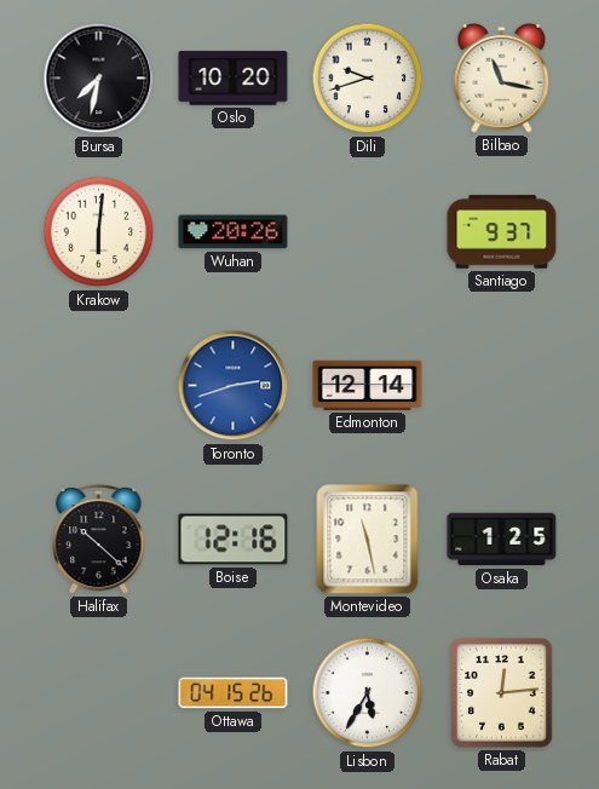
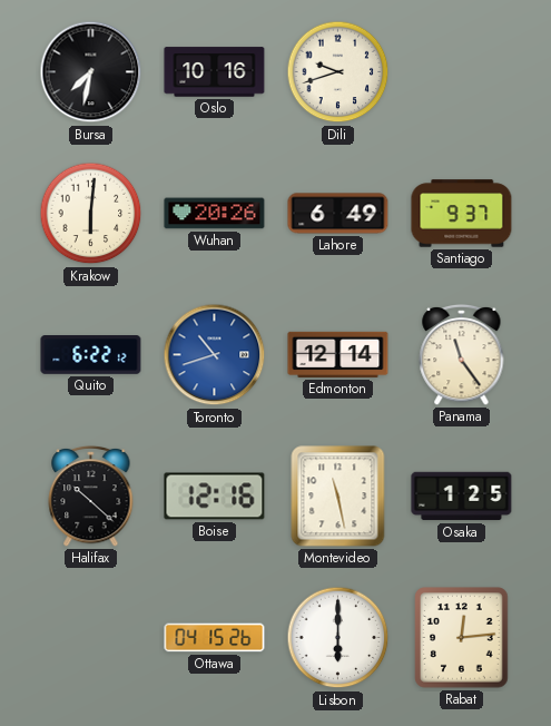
Oslo: 10:20 -> 10:16 (215, 72)
Bilbao: 11:17 -> none (502, 77)
Lahore: none -> 6:49 (338, 214)
Quito: none -> 6:22 (91, 355)
Toronto: 2:42 -> 10:42 (215, 355)
Panama: none -> 11:24 (462, 354)
Lisbon: 5:35 -> 6:00 (338, 638)
